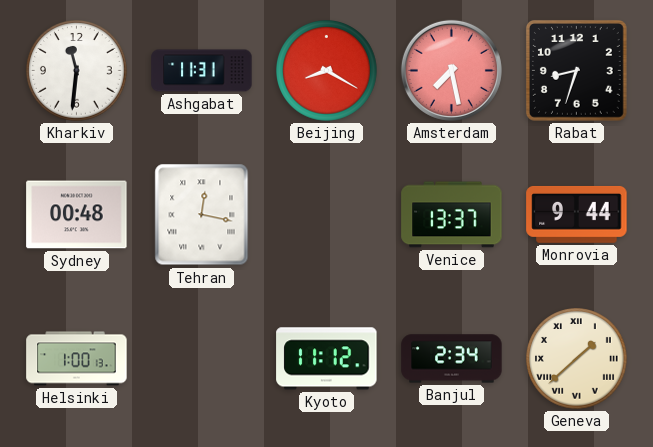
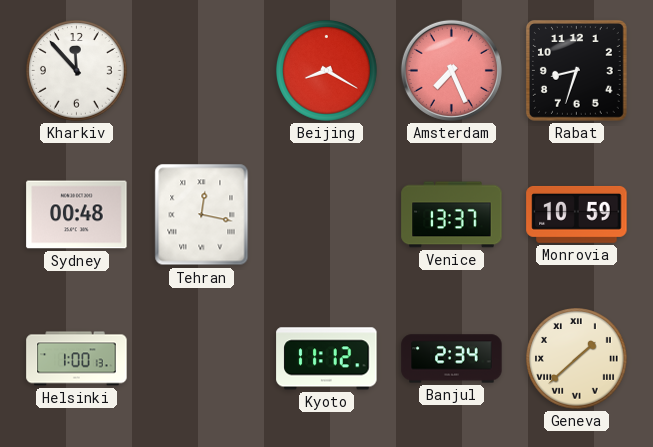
Kharkiv: 11:31 -> 11:53 (77, 71)
Ashgabat: 11:31 -> none (202, 71)
Amsterdam: 7:28 -> 7:26 (451, 70)
Monrovia: 9:44 -> 10:59 (577, 214)
